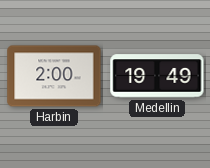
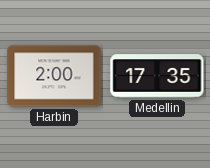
Medellin: 19:49 -> 17:35 (157, 76)
